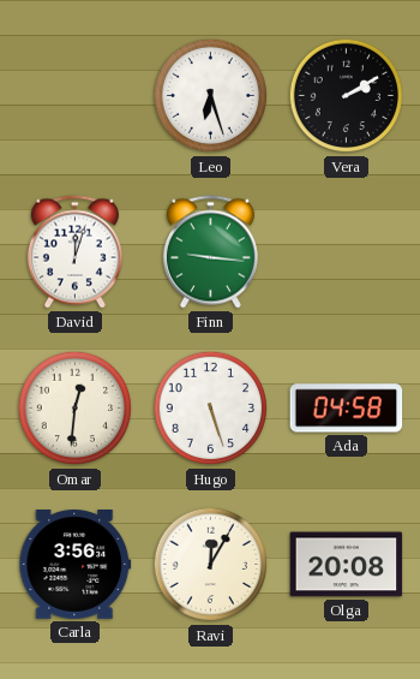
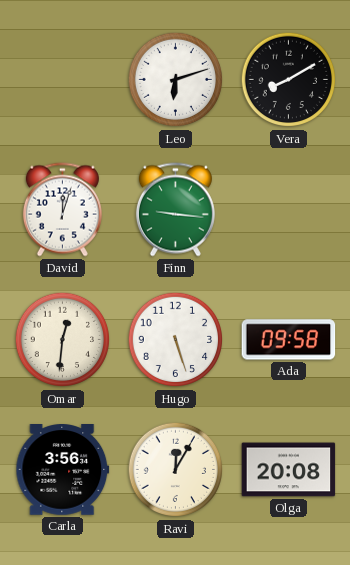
Leo: 6:27 -> 6:12 (176, 80)
Vera: 2:10 -> 8:10 (289, 80)
Ada: 04:58 -> 09:58 (289, 340)
